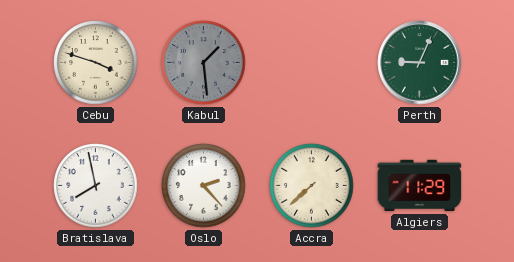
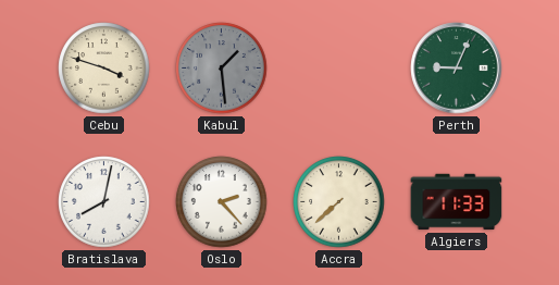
Bratislava: 7:58 -> 8:02 (104, 202)
Algiers: 11:29 -> 11:33 (457, 202)
